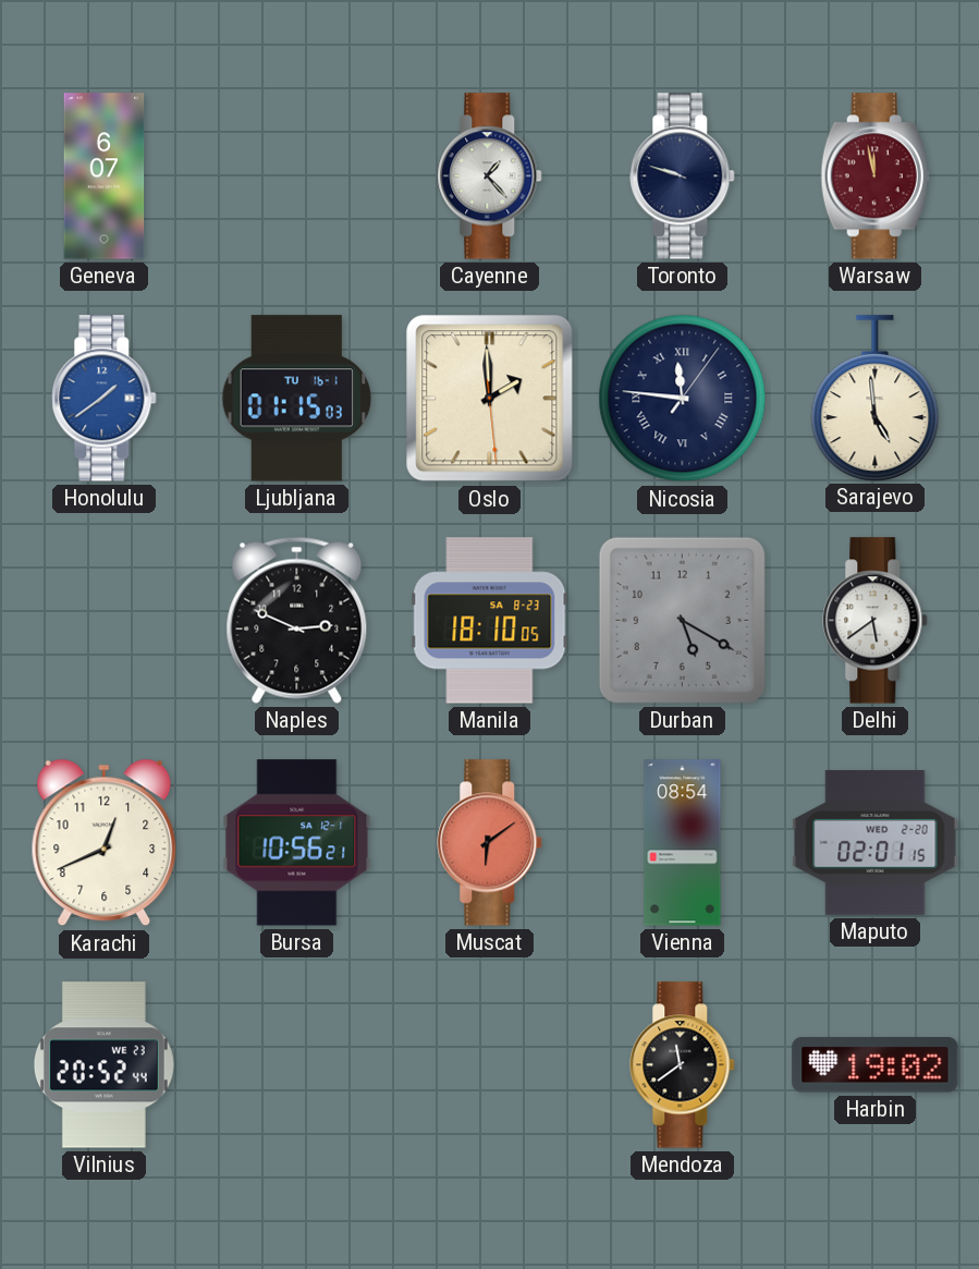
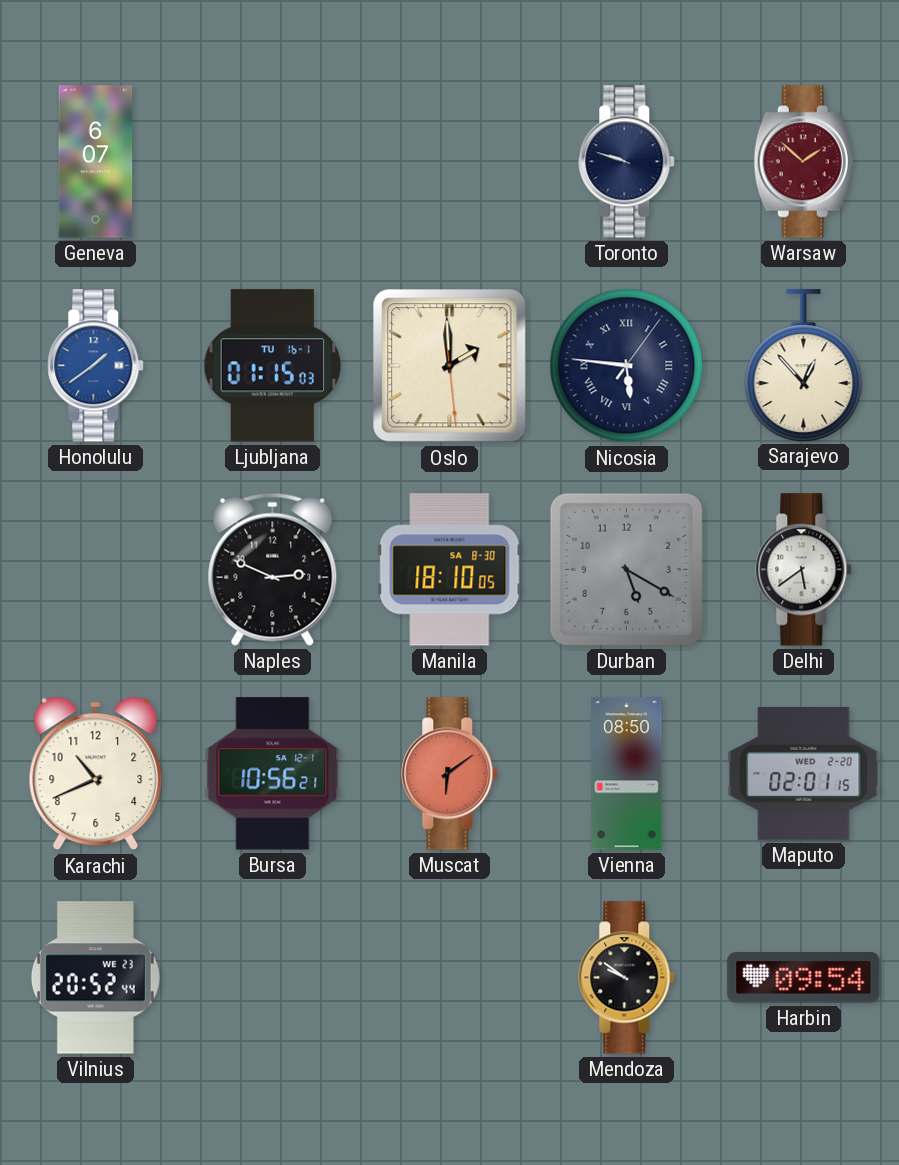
Cayenne: 1:23 -> none (490, 176)
Warsaw: 11:58 -> 1:52 (803, 162)
Nicosia: 11:46 -> 5:46 (627, 366)
Sarajevo: 4:59 -> 12:53 (804, 365)
Manila date: SA 8-23 -> SA 8-30 (450, 570)
Karachi: 12:41 -> 10:41 (96, 774)
Vienna: 08:54 -> 08:50 (627, 774)
Mendoza: 11:39 -> 9:51 (627, 978)
Harbin: 19:02 -> 09:54 (804, 978)
